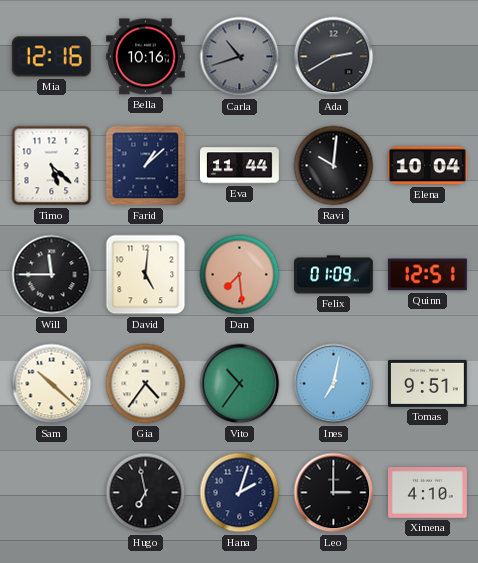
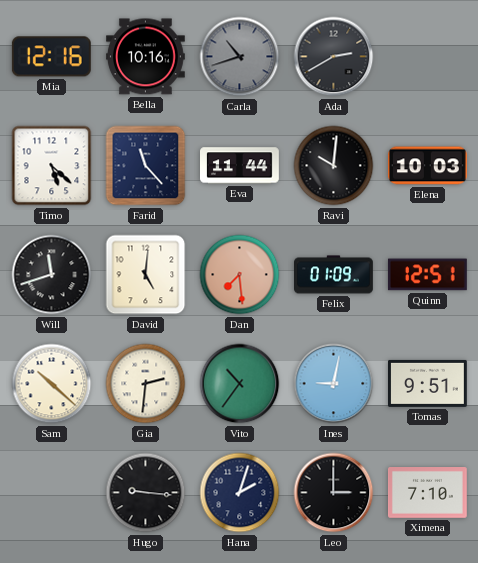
Farid: 1:08 -> 11:23 (146, 166)
Elena: 10:04 -> 10:03 (427, 166)
Will: 11:45 -> 11:42 (52, 275)
Gia: 4:36 -> 2:31 (146, 384)
Ines: 7:02 -> 9:02 (334, 384)
Hugo: 6:58 -> 9:16 (146, 493)
Ximena: 4:10 -> 7:10 (428, 493)
